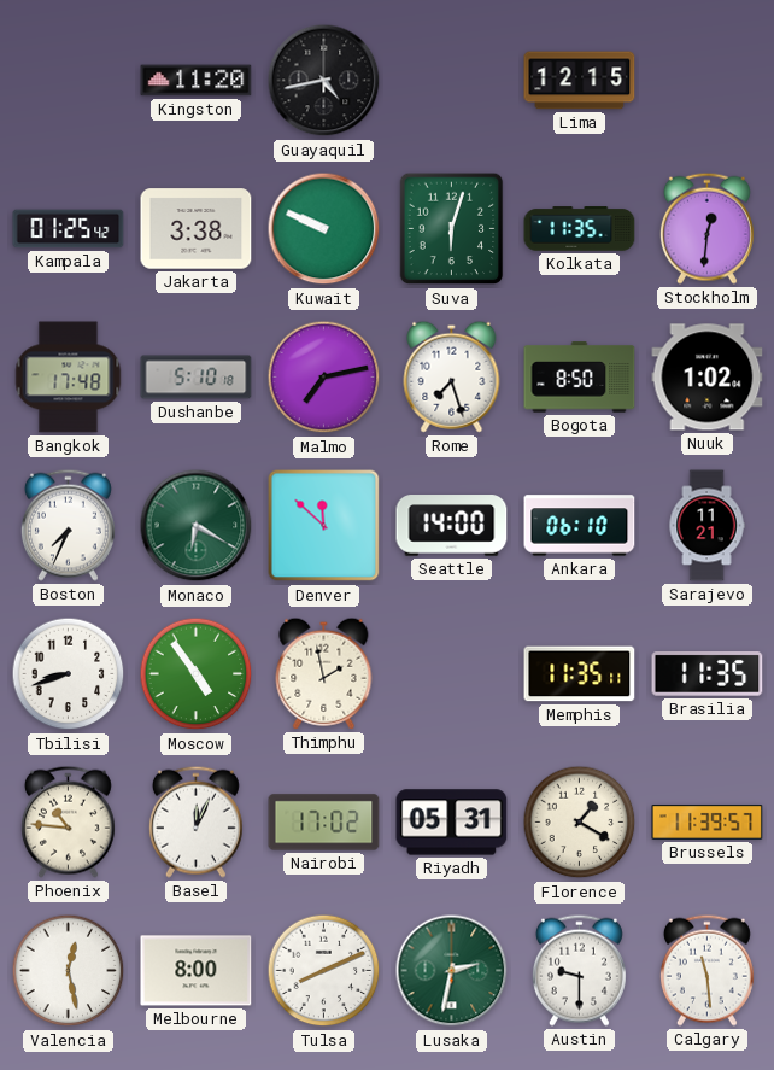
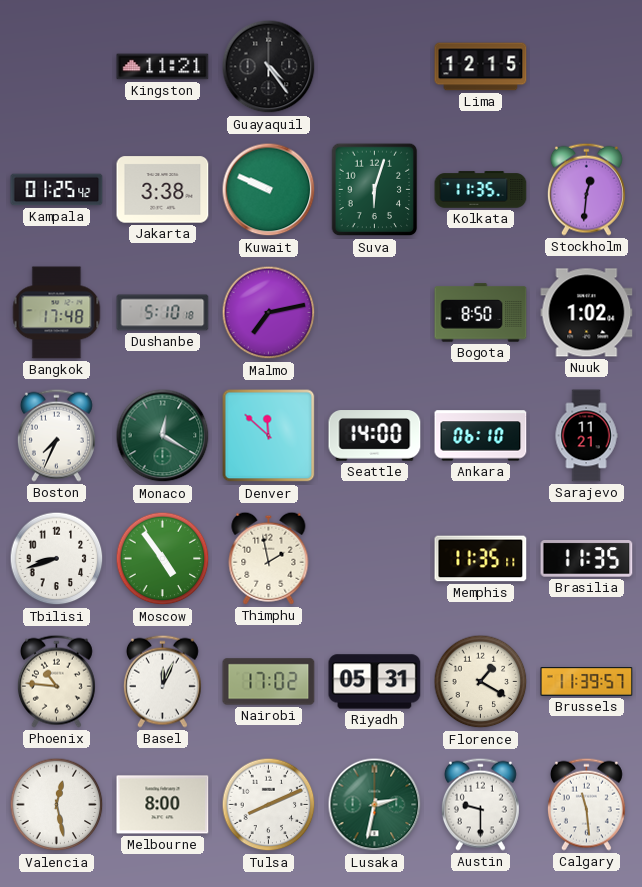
Kingston: 11:20 -> 11:21 (163, 67)
Guayaquil: 4:43 -> 4:24 (269, 67)
Rome: 7:27 -> none (452, 376)
Monaco: 6:20 -> 12:20 (163, 436)
